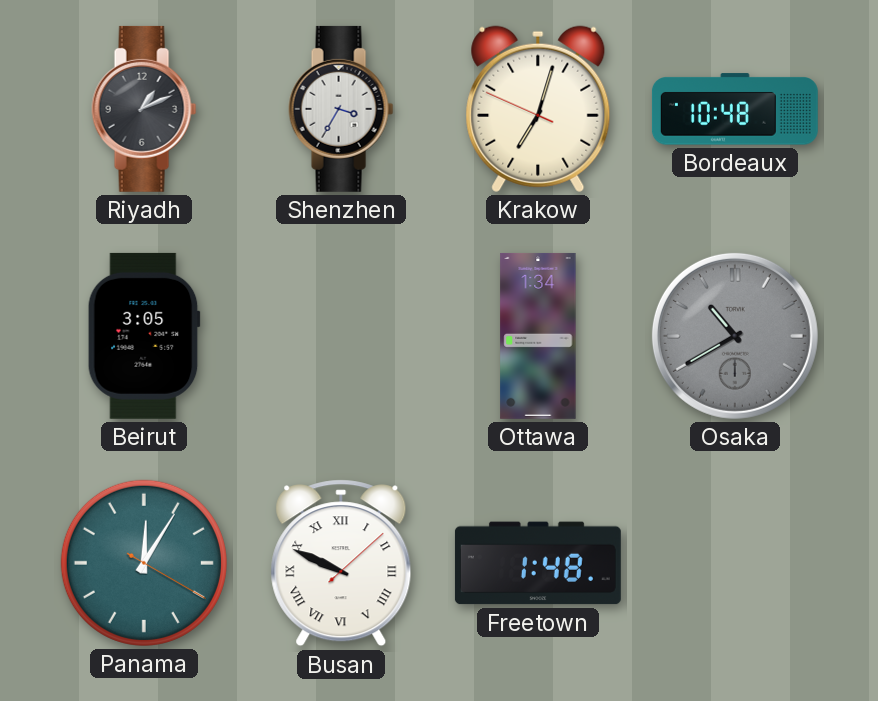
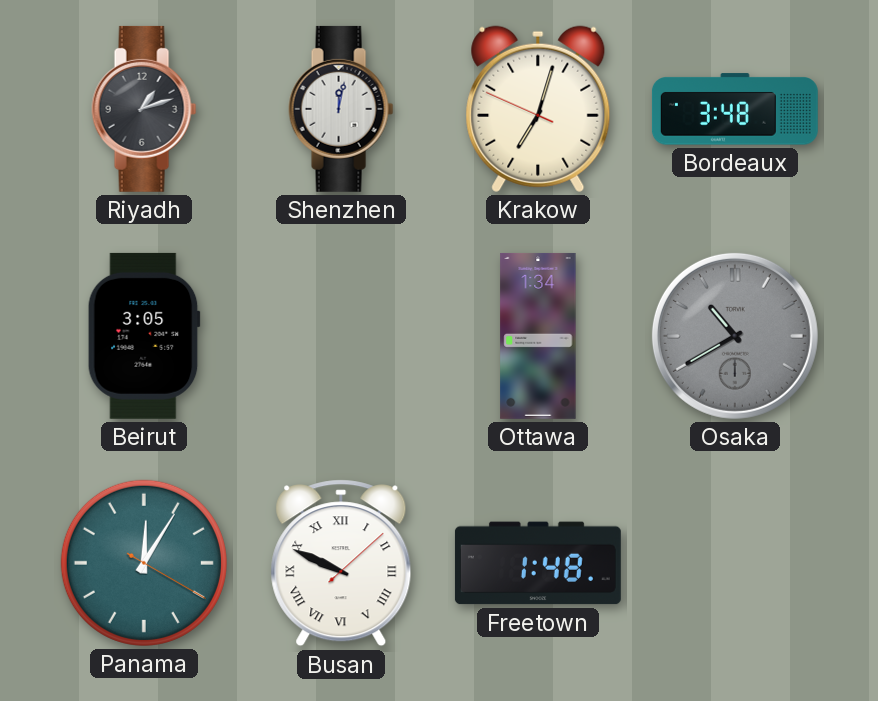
Riyadh: 1:11 -> 1:12 (144, 109)
Shenzhen: 3:35 -> 12:02 (341, 109)
Bordeaux: 10:48 -> 3:48 (735, 109)
